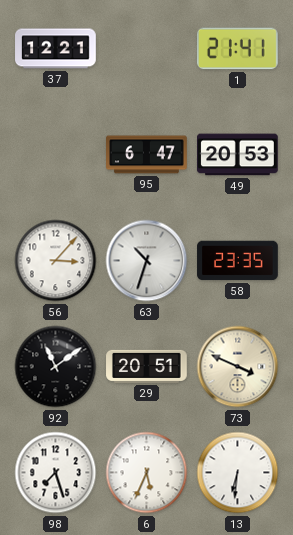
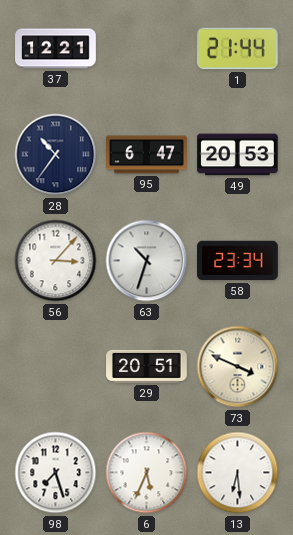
1: 21:41 -> 21:44 (237, 49)
28: none -> 10:36 (56, 155)
58: 23:35 -> 23:34 (238, 261)
92: 11:09 -> none (56, 367)
13: 6:31 -> 6:29 (238, 473)
